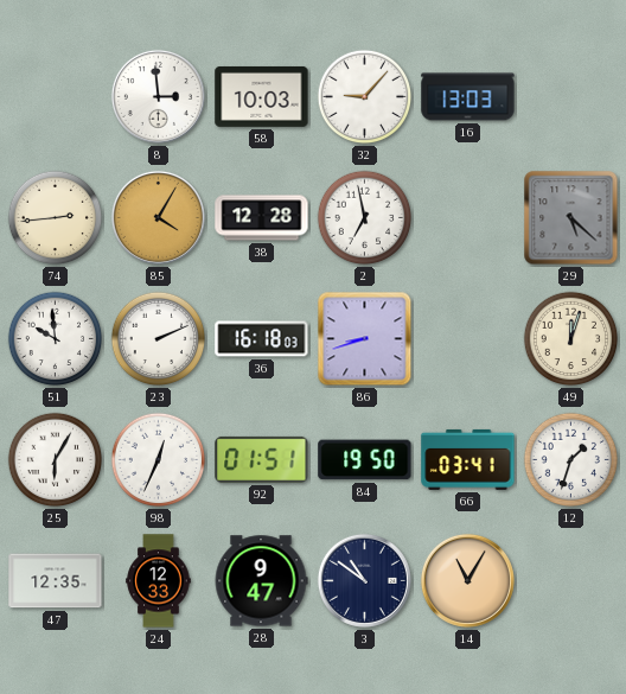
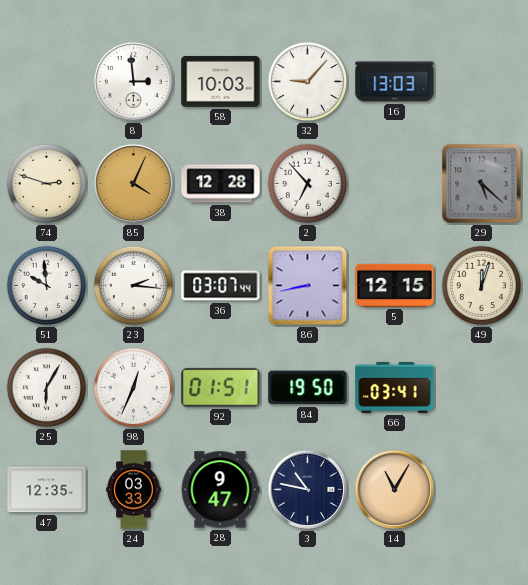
74: 2:44 -> 2:48 (47, 184)
85: 4:05 -> 4:04 (133, 183)
2: 6:58 -> 6:53 (308, 184)
23: 2:11 -> 2:16 (134, 286)
36: 16:18 -> 03:07 (221, 286)
86: 8:42 -> 8:43 (308, 286)
5: none -> 12:15 (395, 285)
12: 1:33 -> none (571, 460)
24: 12:33 -> 03:33 (134, 490)
3: 10:51 -> 10:47 (307, 489)
